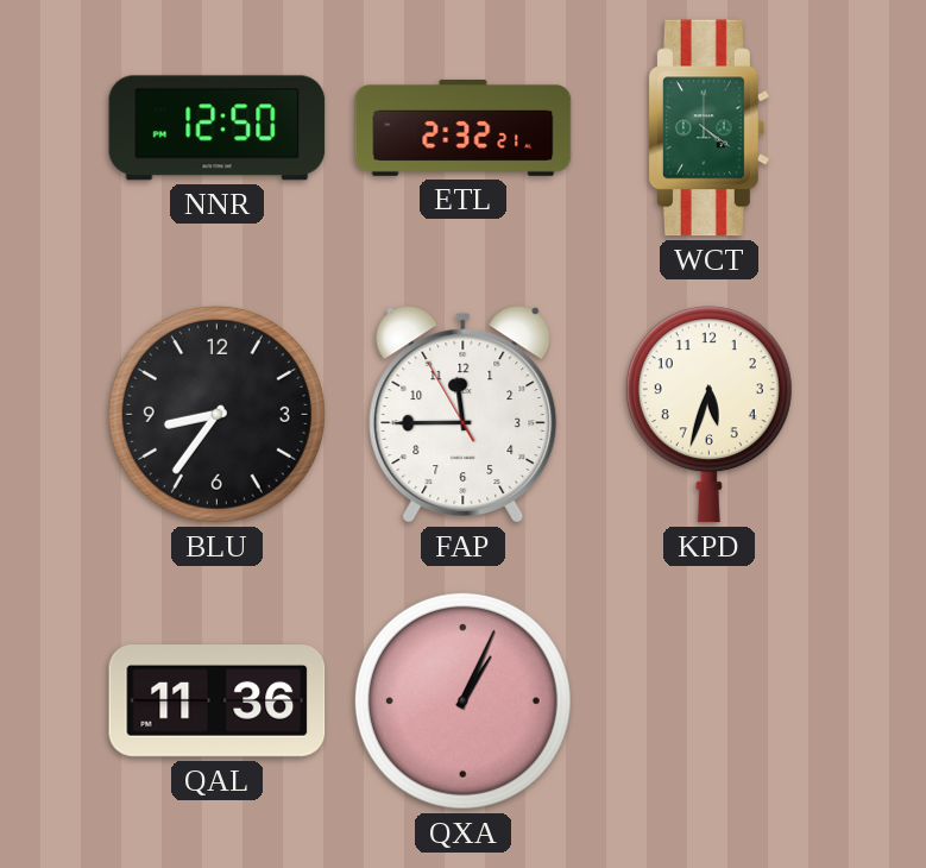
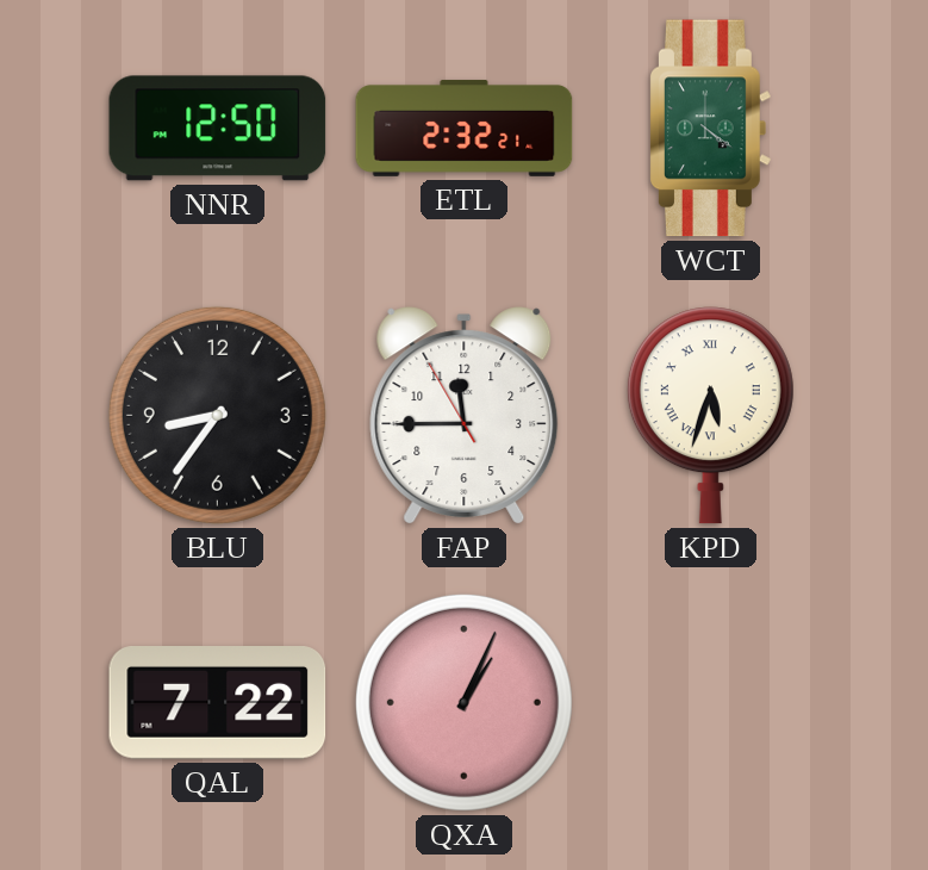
KPD numerals: Arabic -> Roman (710, 416)
QAL: 11:36 -> 7:22 (218, 703)
